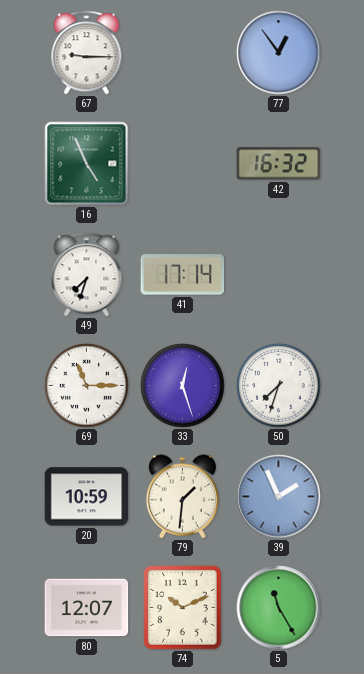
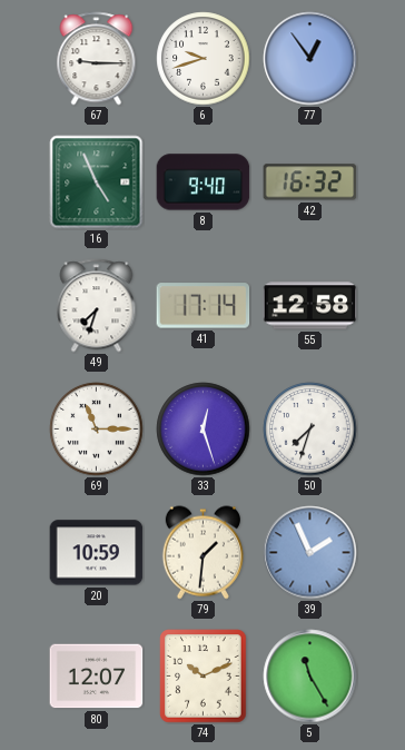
6: none -> 9:42 (204, 59)
8: none -> 9:40 (204, 182)
55: none -> 12:58 (310, 306)
